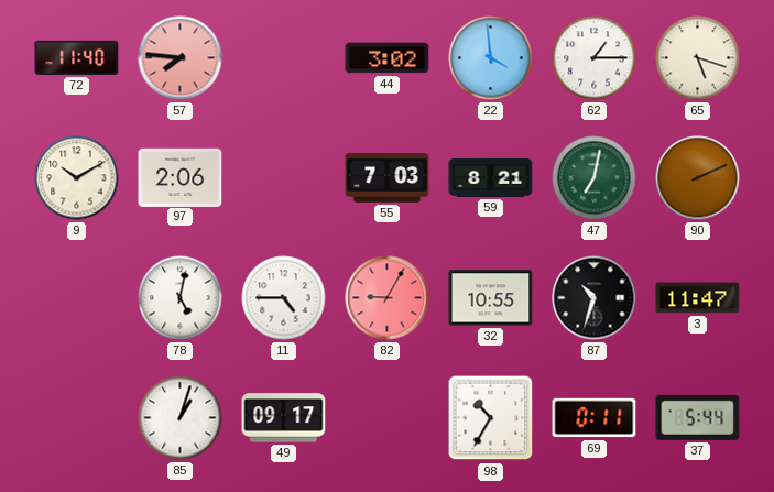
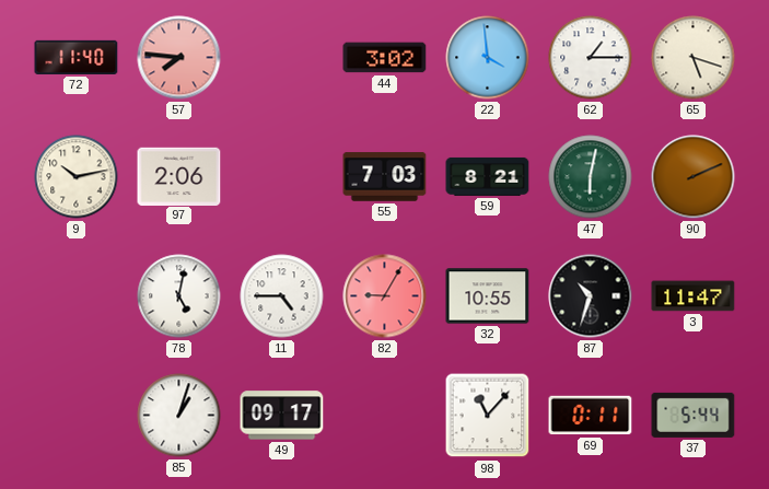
9: 10:10 -> 10:13 (77, 177)
47: 7:02 -> 6:02 (591, 177)
98: 10:35 -> 11:07 (488, 416)
